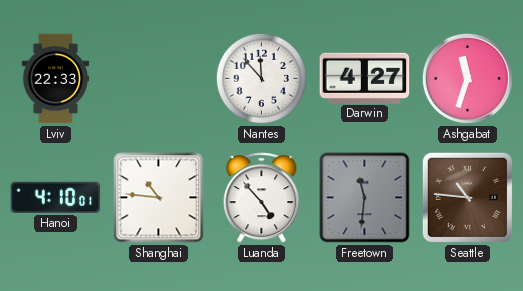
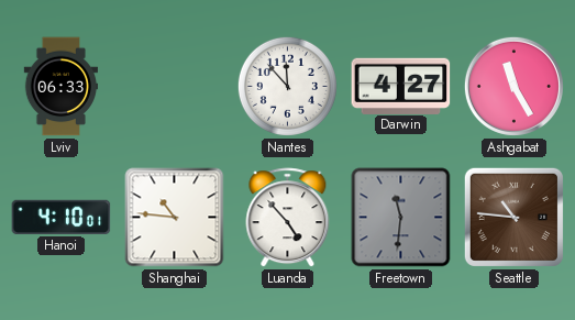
Lviv: 22:33 -> 06:33 (62, 87)
Ashgabat: 11:33 -> 11:25 (513, 86)
